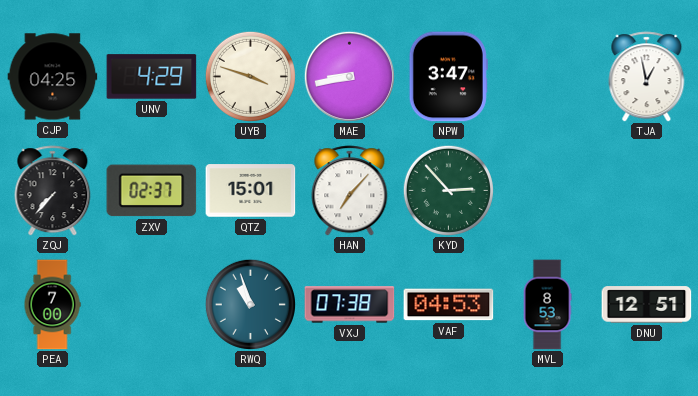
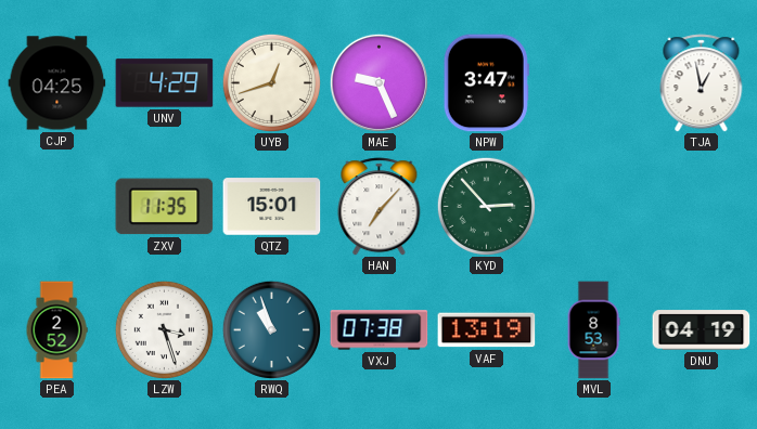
UYB: 3:48 -> 12:42 (271, 82)
MAE: 8:43 -> 9:26 (378, 82)
ZQJ: 7:37 -> none (53, 191)
ZXV: 02:37 -> 11:35 (165, 207)
PEA: 7:00 -> 2:52 (56, 330)
LZW: none -> 3:27 (164, 329)
VAF: 04:53 -> 13:19 (487, 330)
DNU: 12:51 -> 04:19 (702, 330)
